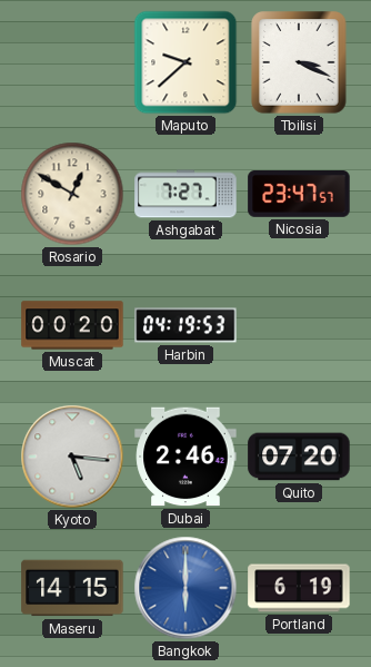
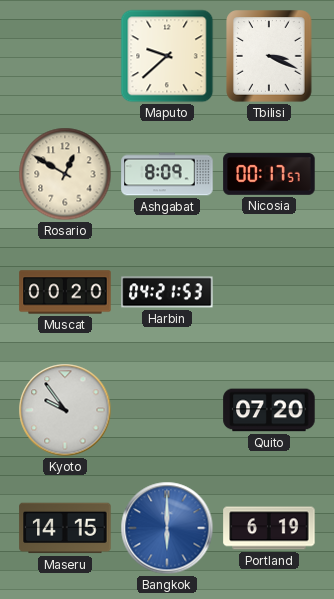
Ashgabat: 7:27 -> 8:09 (167, 174)
Nicosia: 23:47 -> 00:17 (269, 175)
Harbin: 04:19 -> 04:21 (167, 292)
Kyoto: 5:16 -> 9:54 (65, 410)
Dubai: 2:46 -> none (185, 457)
